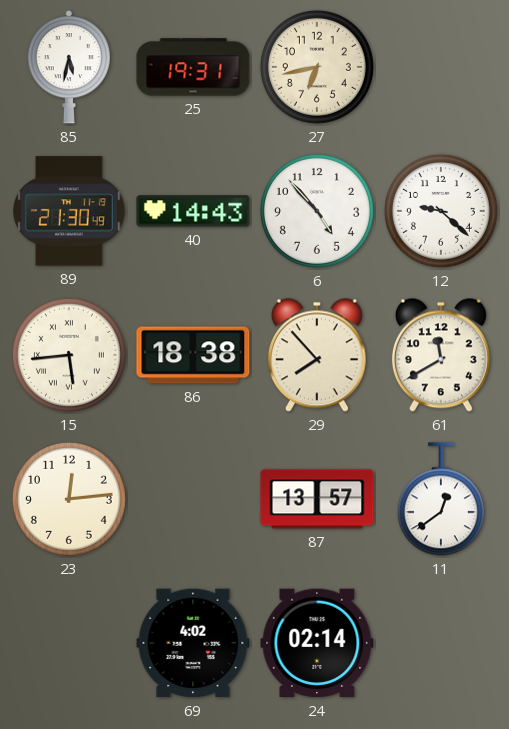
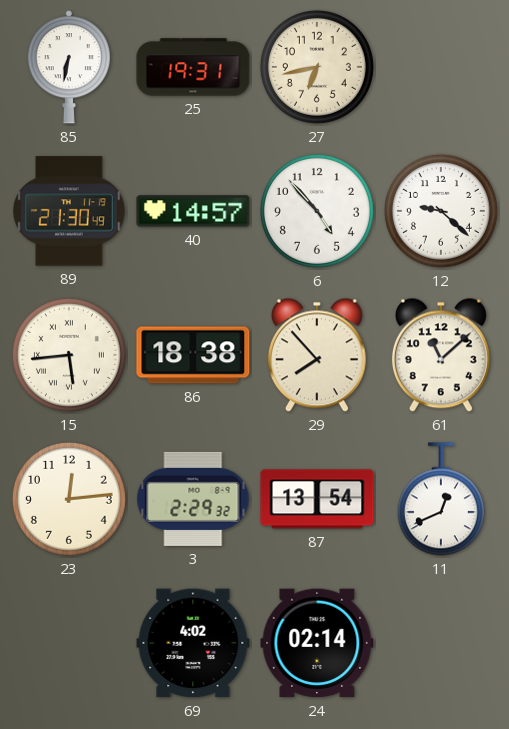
85: 5:32 -> 6:32 (69, 67)
40: 14:43 -> 14:57 (193, 211)
61: 11:40 -> 11:08 (441, 355)
3: none -> 2:29 (193, 499)
87: 13:57 -> 13:54 (317, 499)
11: 12:39 -> 12:41 (441, 499)
